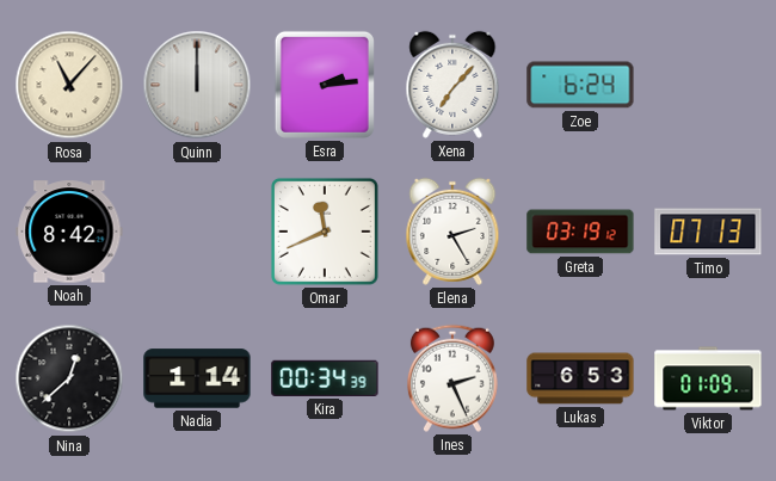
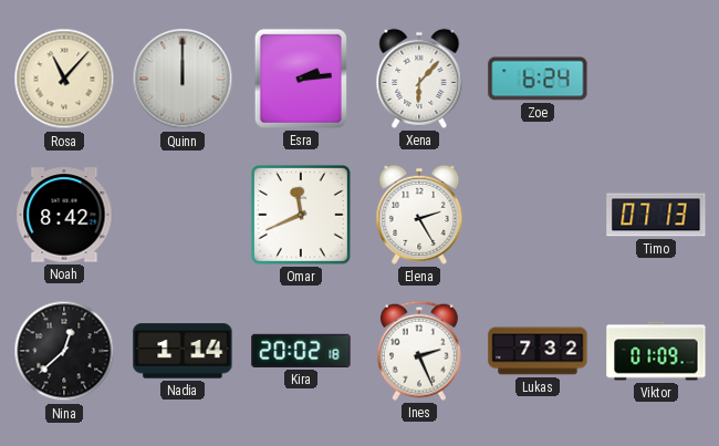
Xena: 7:07 -> 6:07 (419, 79)
Greta: 03:19 -> none (580, 232)
Kira: 00:34 -> 20:02 (301, 351)
Lukas: 6:53 -> 7:32 (538, 351)
